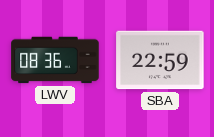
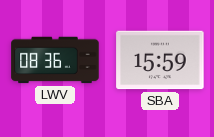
SBA: 22:59 -> 15:59 (160, 60)
